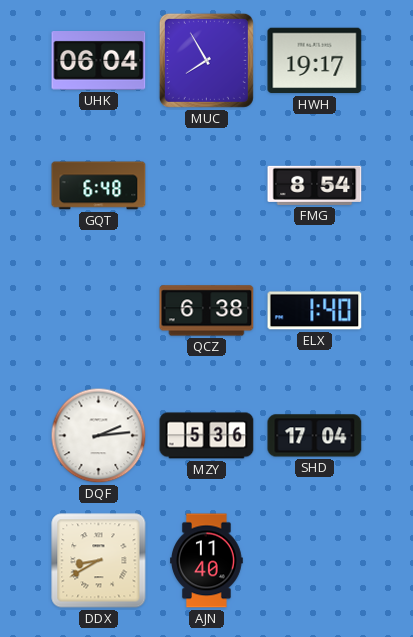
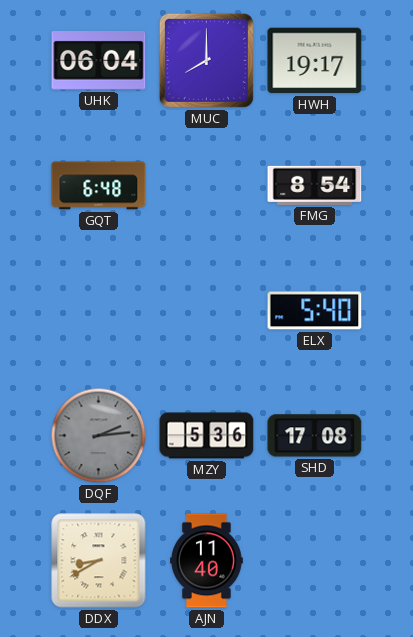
MUC: 7:55 -> 8:00 (206, 60)
QCZ: 6:38 -> none (207, 311)
ELX: 1:40 -> 5:40 (315, 311)
DQF dial: white -> grey (99, 436)
SHD: 17:04 -> 17:08 (315, 436)
